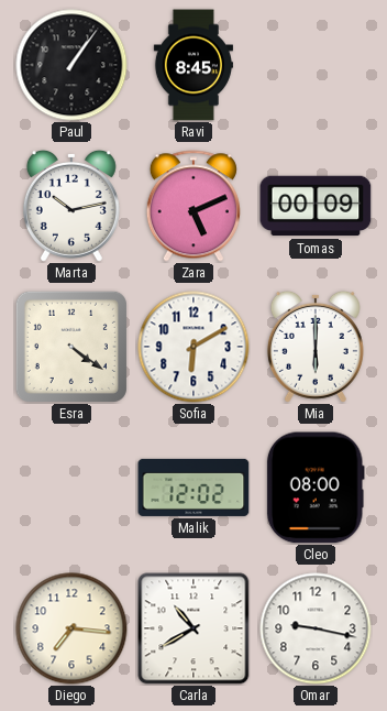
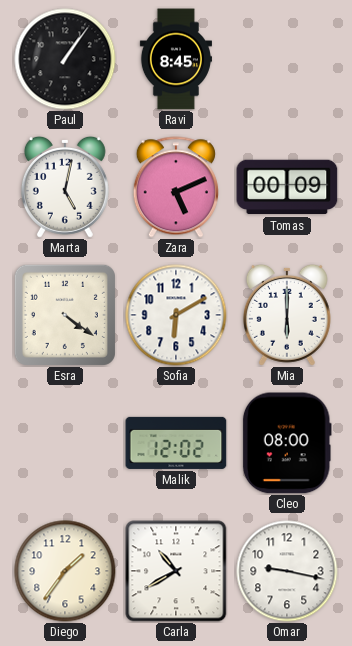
Marta: 10:13 -> 5:02 (65, 187)
Diego: 7:16 -> 1:36 (65, 571)
